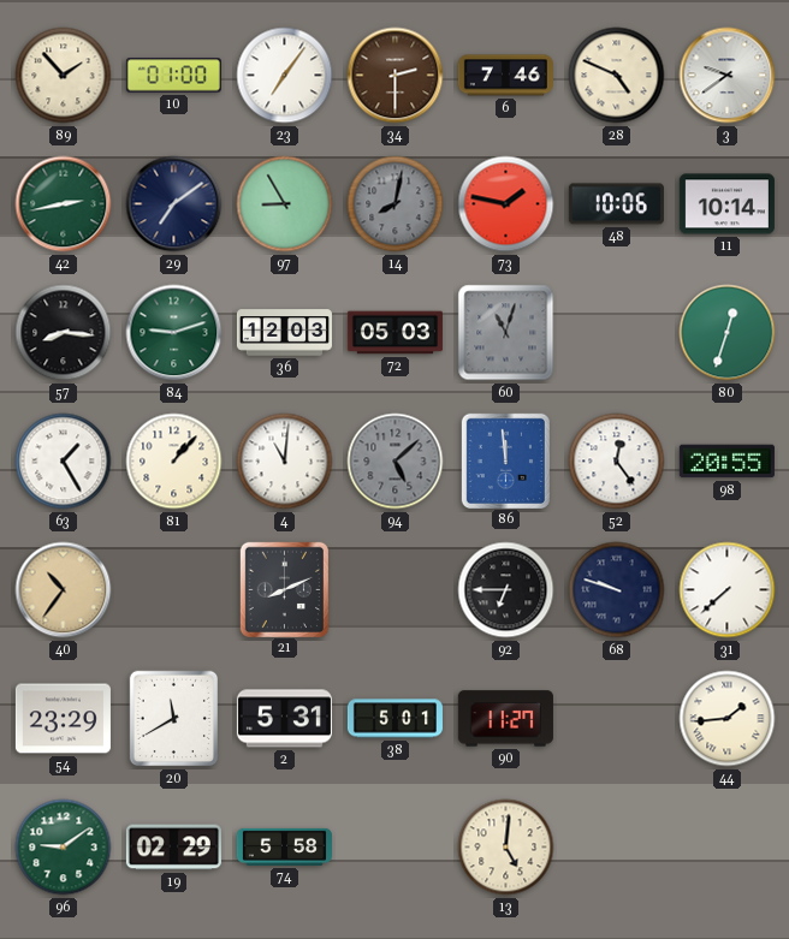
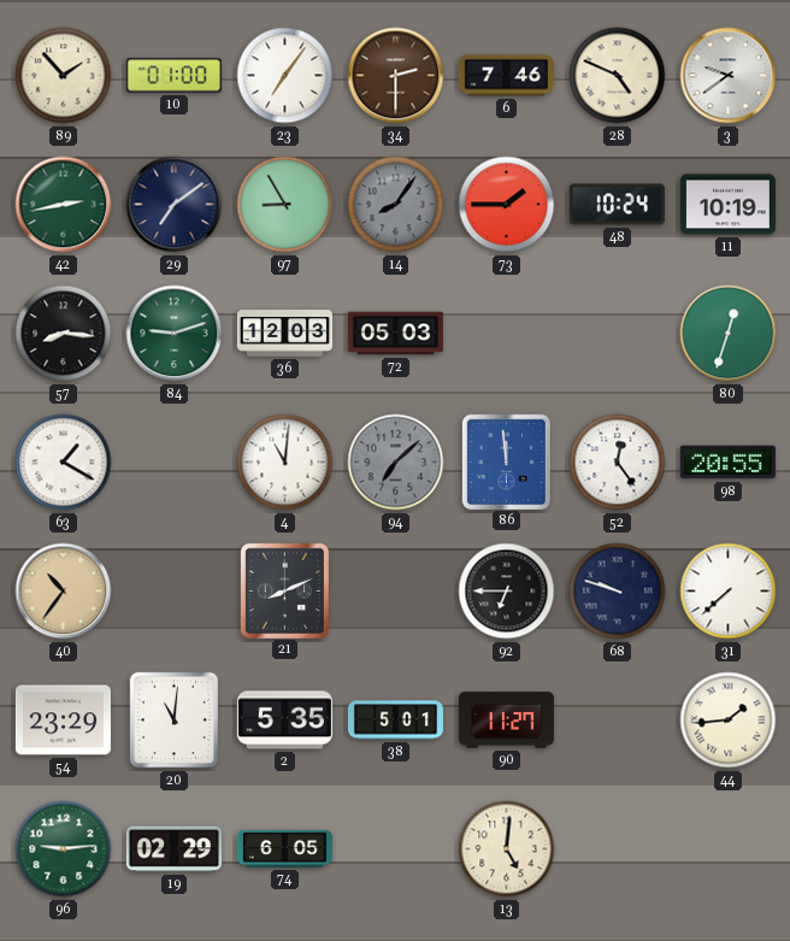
14: 8:02 -> 8:06 (396, 205)
73: 1:47 -> 1:45 (507, 205)
48: 10:06 -> 10:24 (617, 205)
11: 10:14 -> 10:19 (727, 205)
60: 11:03 -> none (506, 333)
63: 1:25 -> 1:20 (64, 463)
81: 1:07 -> none (174, 462)
94: 5:08 -> 7:08 (396, 463)
20: 11:40 -> 11:01 (175, 721)
2: 5:31 -> 5:35 (284, 721)
96: 9:09 -> 9:14 (64, 849)
74: 5:58 -> 6:05 (284, 848)
